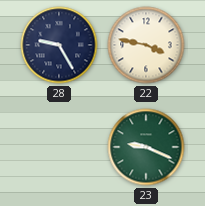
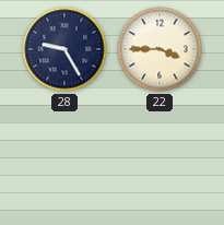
22: 3:47 -> 3:45 (160, 49)
23: 9:19 -> none (146, 147)
